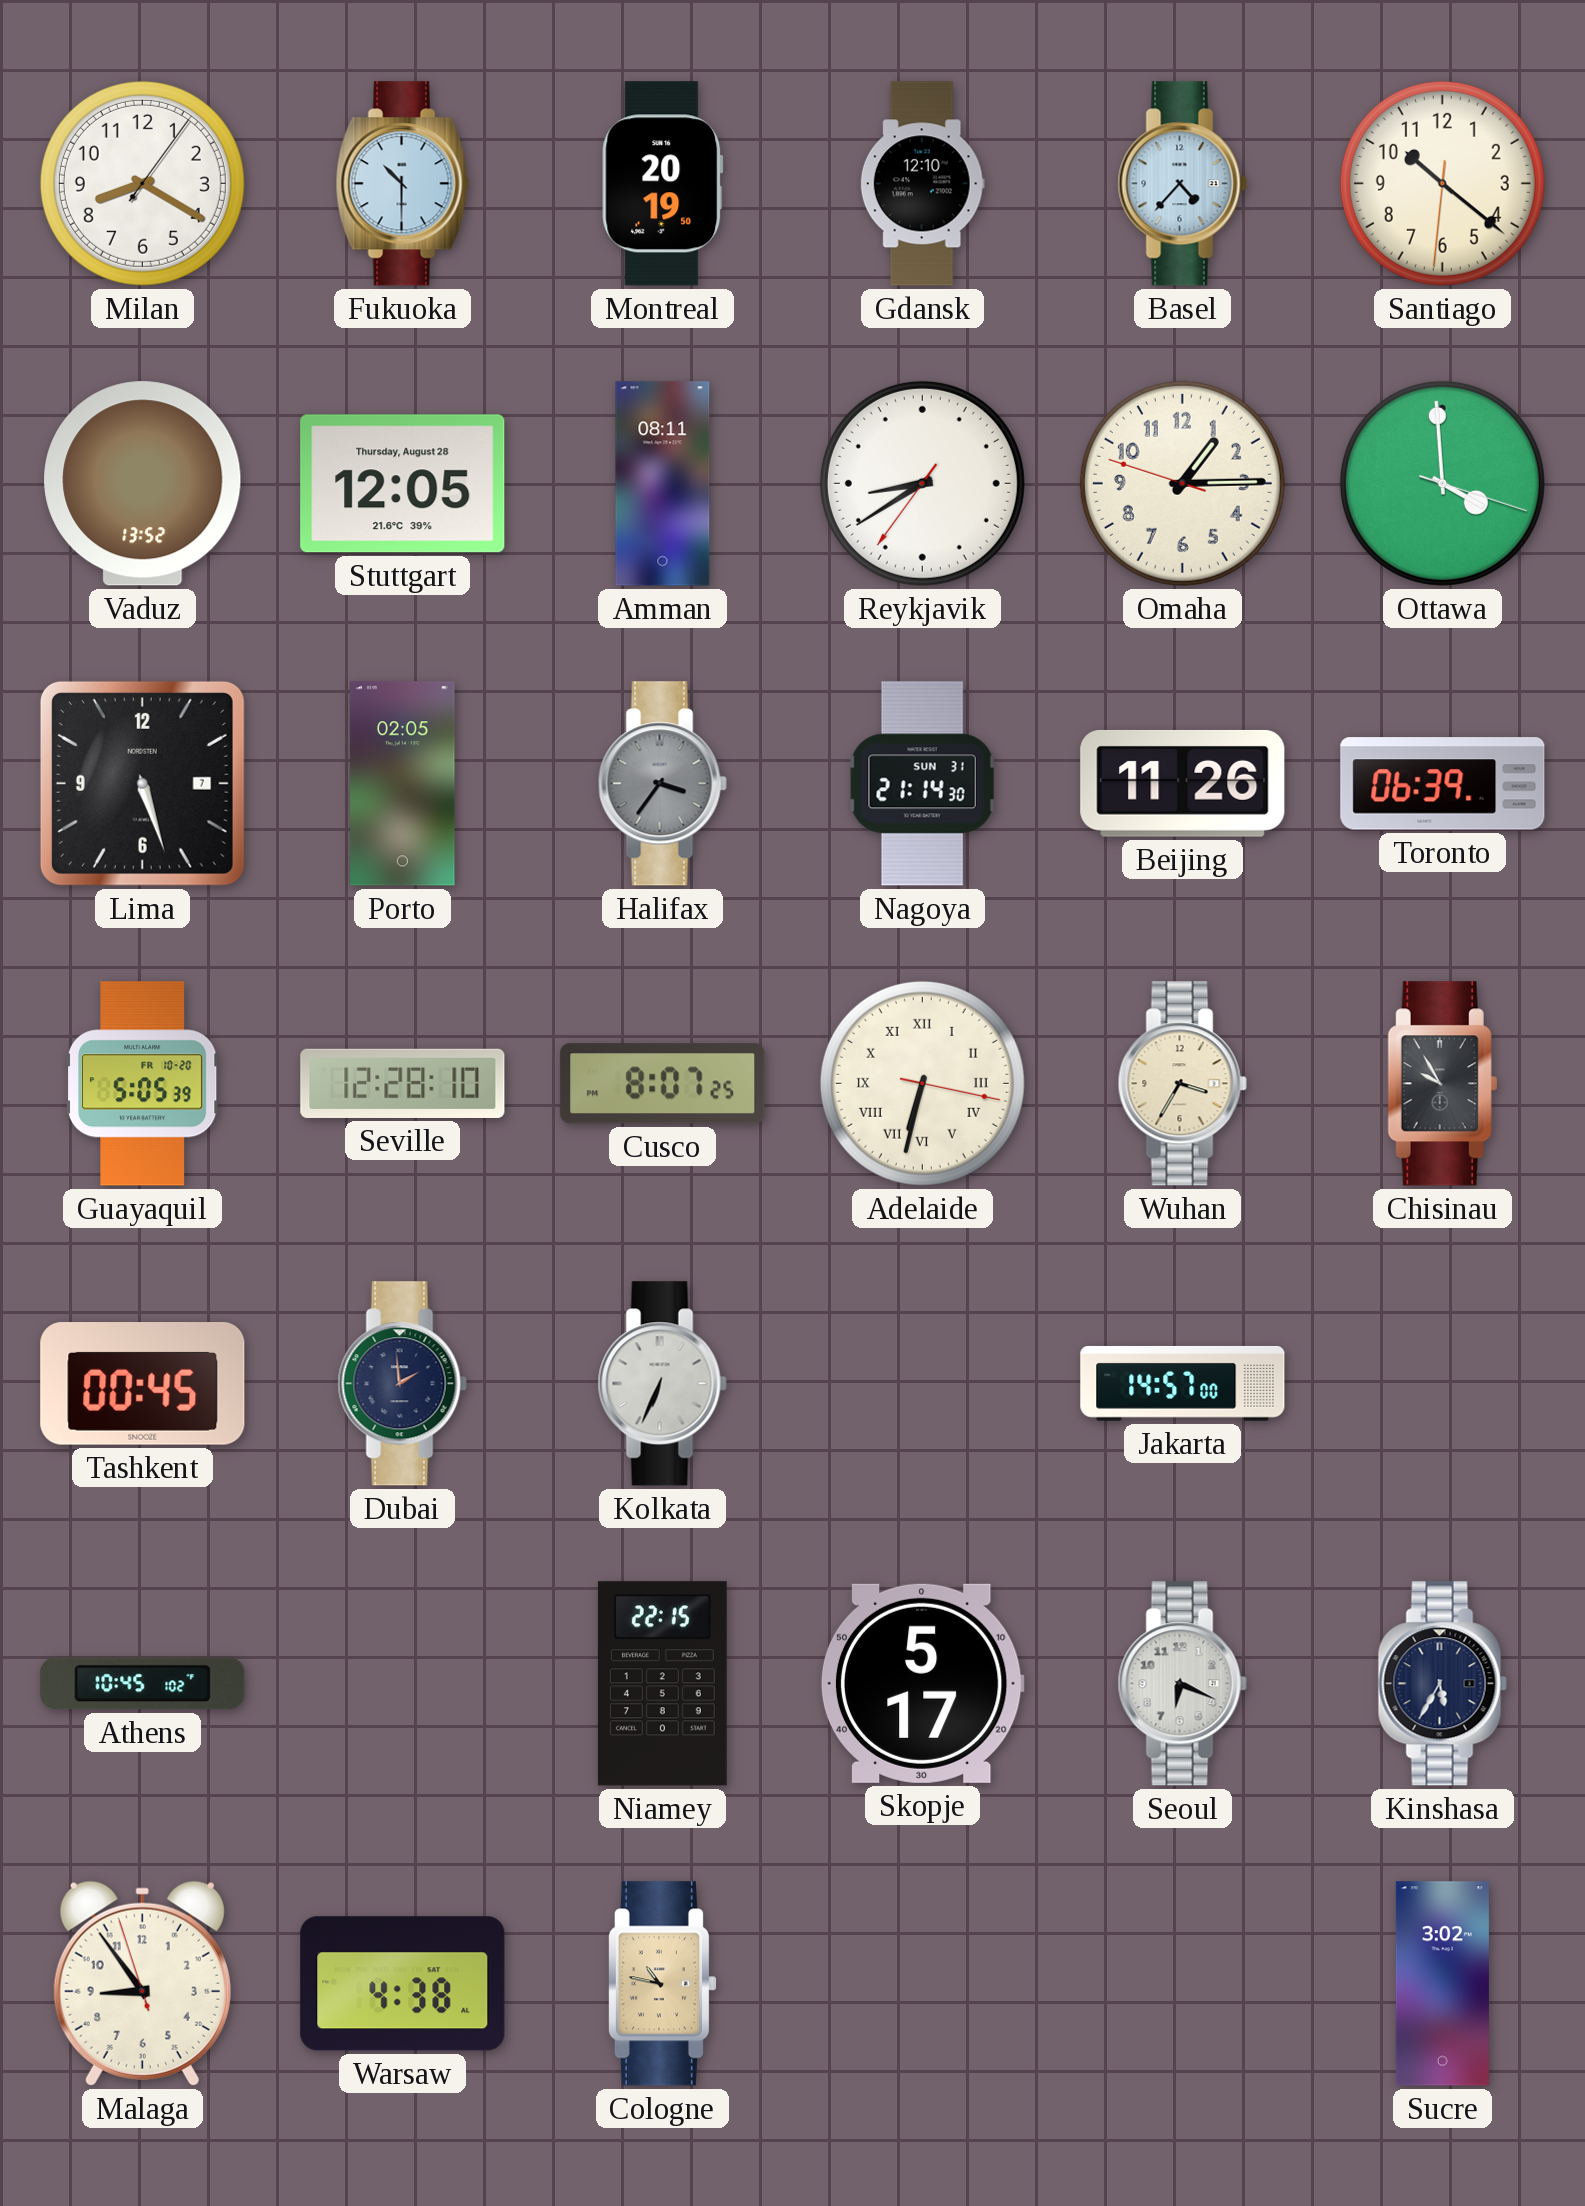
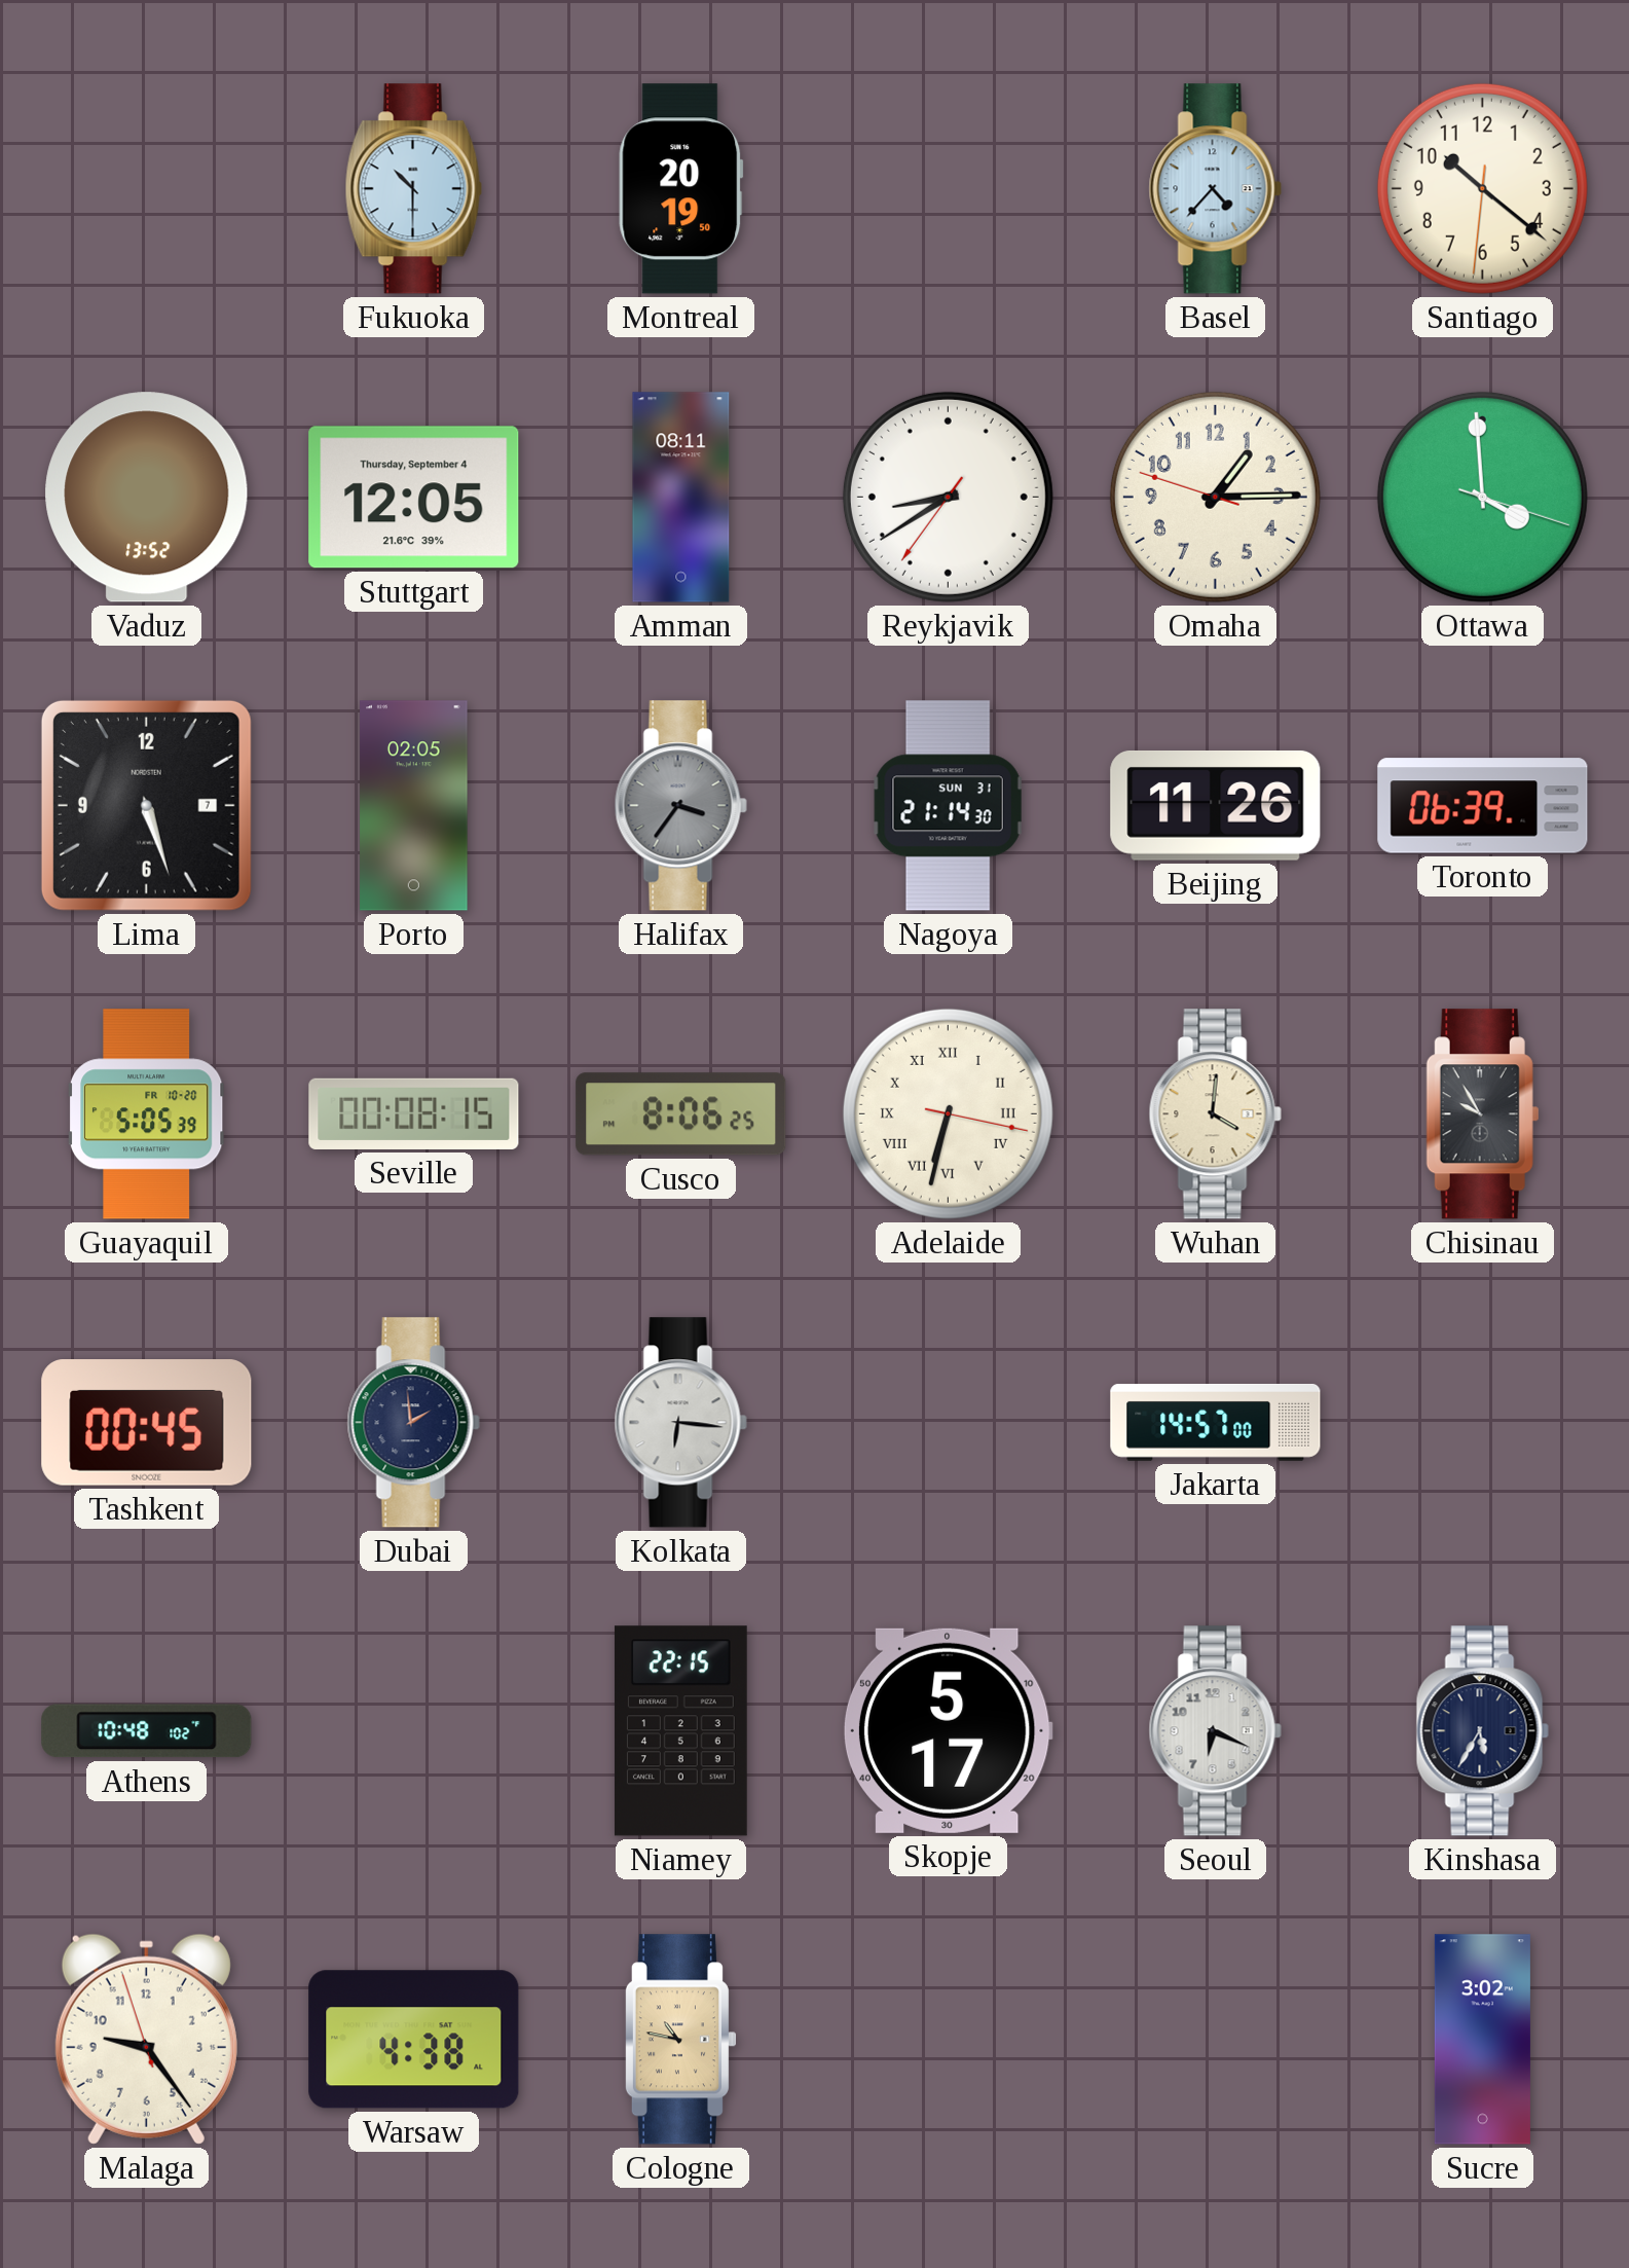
Milan: 8:20 -> none (142, 183)
Gdansk: 12:10 -> none (922, 184)
Stuttgart date: Thursday, August 28 -> Thursday, September 4 (414, 498)
Seville: 12:28 -> 00:08 (414, 1113)
Cusco: 8:07 -> 8:06 (681, 1114)
Wuhan: 3:35 -> 4:01 (1215, 1114)
Kolkata: 6:34 -> 6:16 (680, 1423)
Athens: 10:45 -> 10:48 (147, 1731)
Malaga: 8:53 -> 9:23 (146, 2039)
